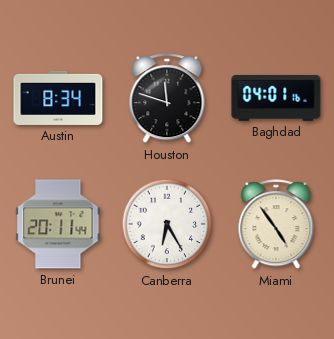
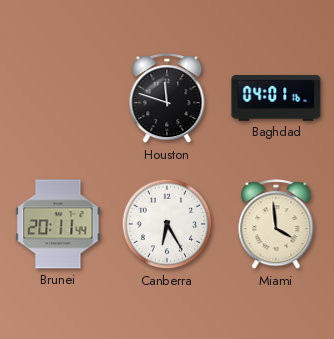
Austin: 8:34 -> none (58, 98)
Miami: 4:54 -> 3:59 (276, 225)
